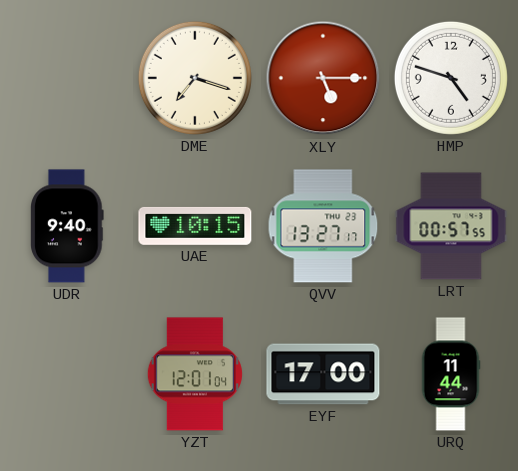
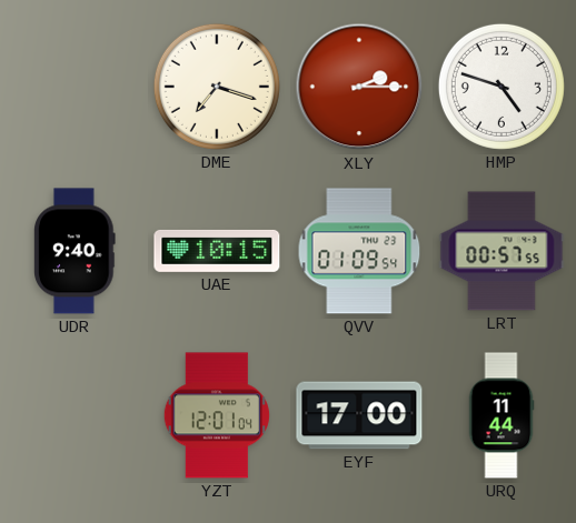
XLY: 5:15 -> 2:15 (359, 87)
QVV: 13:27 -> 01:09 (359, 251)
